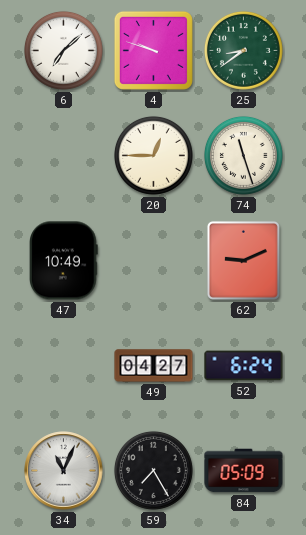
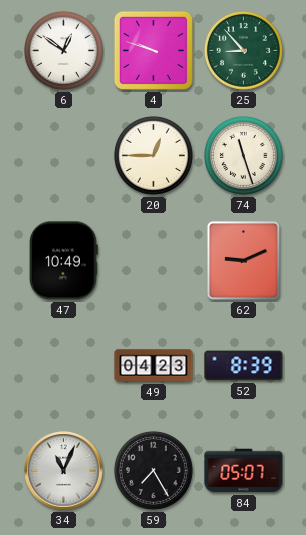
6: 7:08 -> 12:51 (63, 50)
25: 8:39 -> 8:53 (243, 50)
49: 04:27 -> 04:23 (154, 366)
52: 6:24 -> 8:39 (244, 366)
84: 05:09 -> 05:07 (244, 471)
